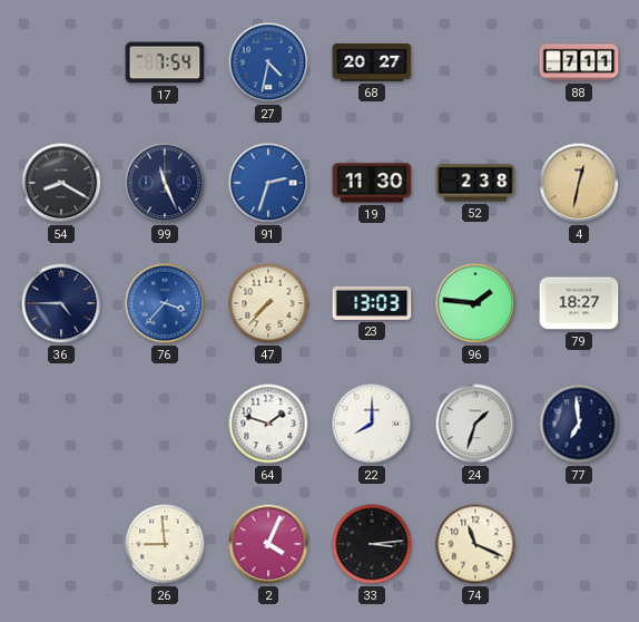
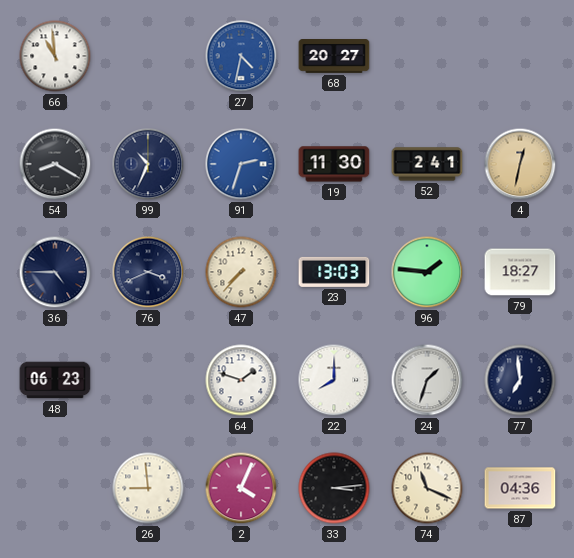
66: none -> 10:59 (55, 56)
17: 7:54 -> none (165, 62)
88: 7:11 -> none (579, 62)
99: 11:26 -> 10:34 (148, 164)
52: 2:38 -> 2:41 (427, 164)
76: 3:37 -> 3:41 (148, 272)
76 dial: blue -> navy (148, 272)
48: none -> 06:23 (55, 380)
87: none -> 04:36 (520, 488)
